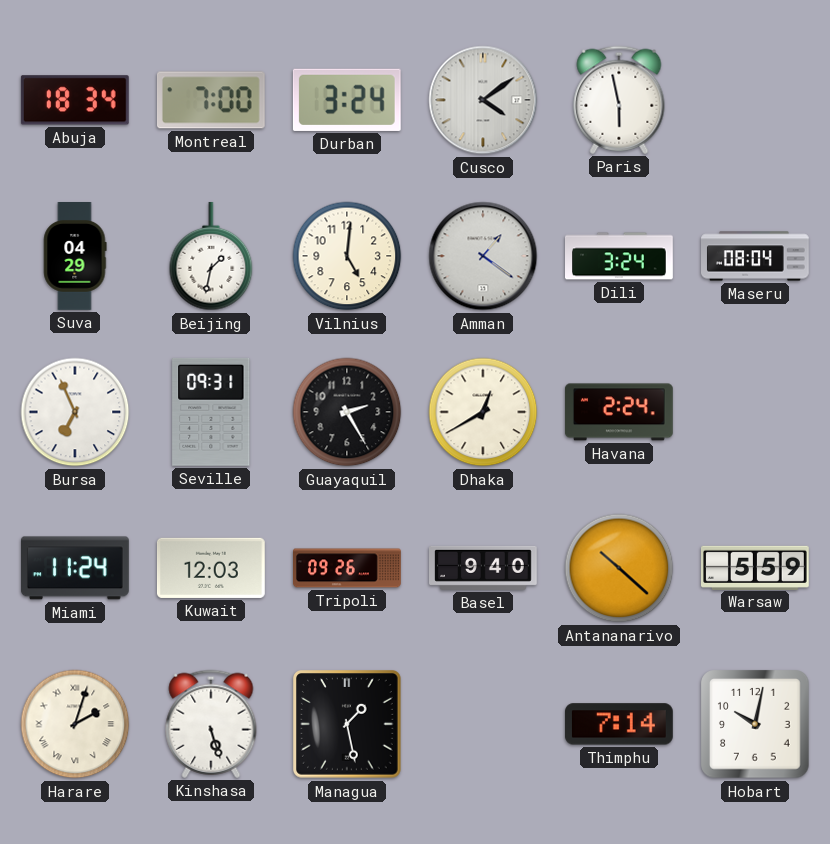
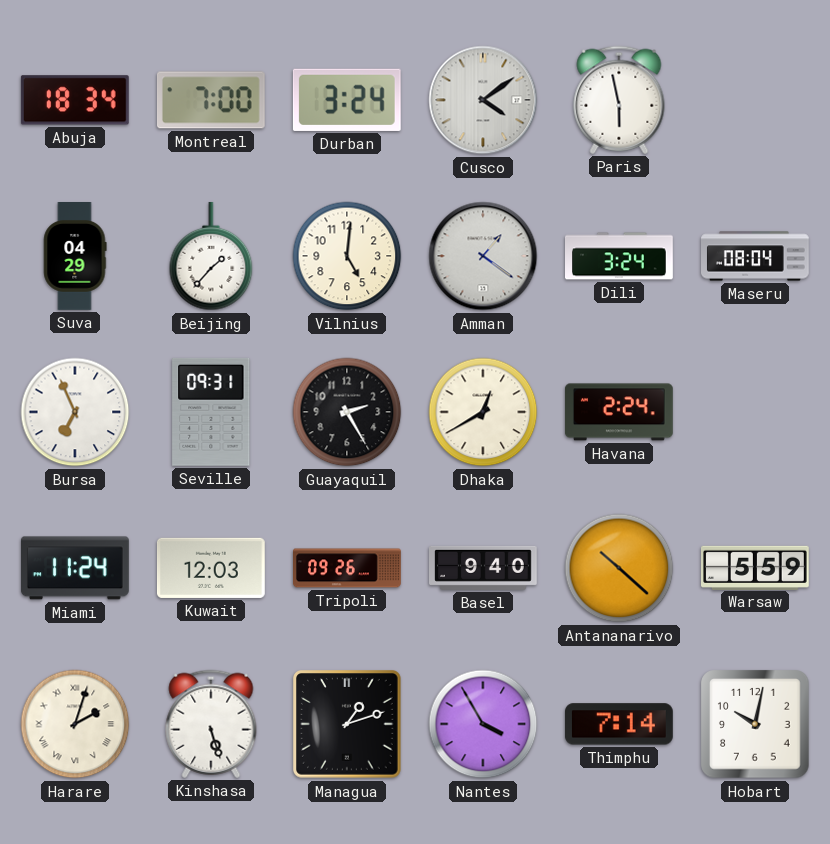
Beijing: 1:32 -> 1:37 (211, 257)
Managua: 1:28 -> 1:12 (348, 725)
Nantes: none -> 3:55 (483, 724)
